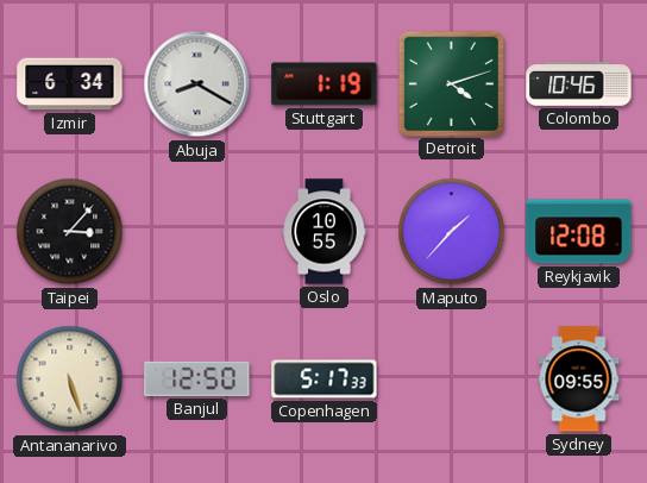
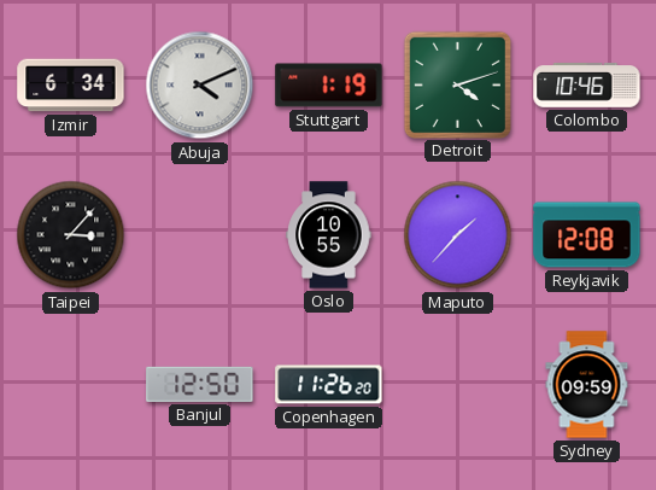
Abuja: 8:20 -> 4:11 (200, 86)
Antananarivo: 5:27 -> none (70, 379)
Copenhagen: 5:17 -> 11:26 (329, 385)
Sydney: 09:55 -> 09:59 (587, 385)
